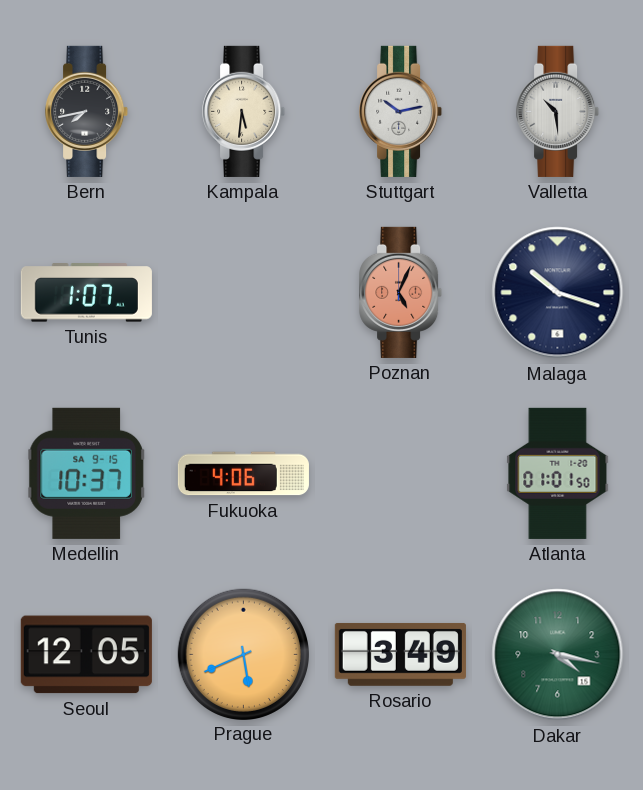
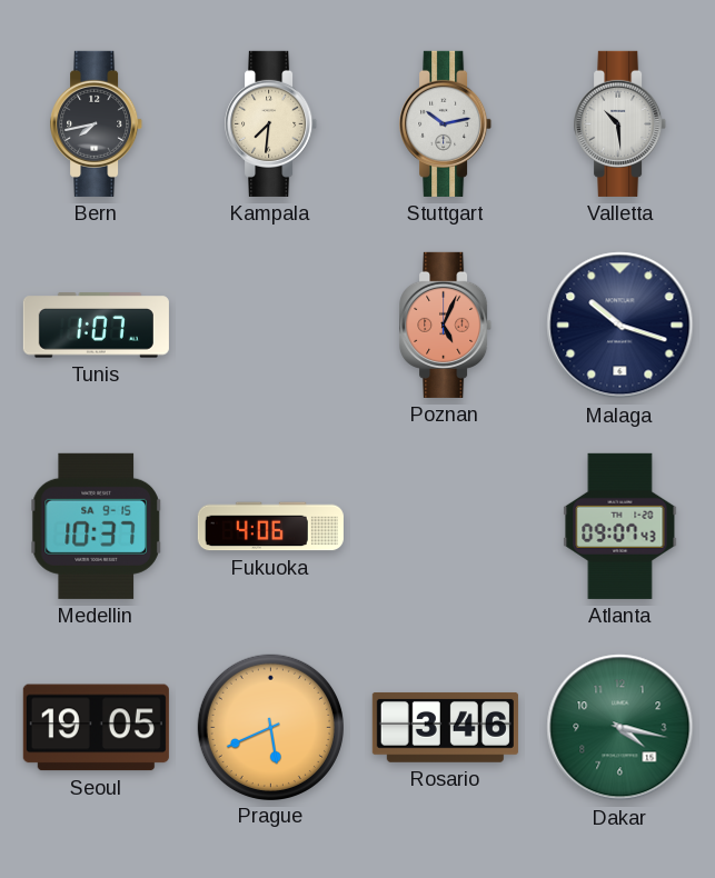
Kampala: 5:31 -> 7:31 (271, 123)
Atlanta: 01:01 -> 09:07 (620, 526)
Seoul: 12:05 -> 19:05 (96, 728)
Rosario: 3:49 -> 3:46 (445, 727)
